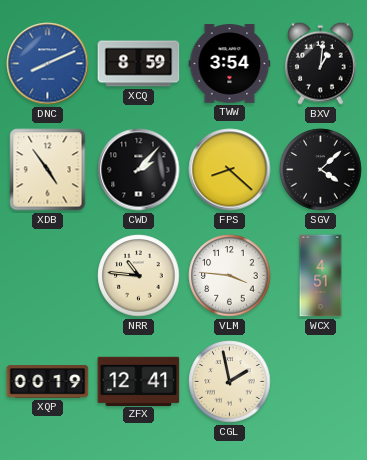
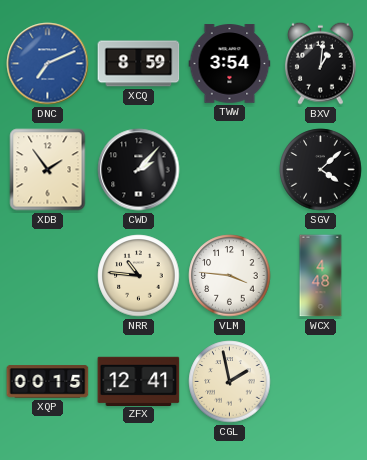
DNC: 8:11 -> 7:11 (48, 64)
XDB: 4:54 -> 1:54 (48, 170)
FPS: 8:22 -> none (230, 170)
WCX: 4:51 -> 4:48 (321, 276)
XQP: 00:19 -> 00:15 (48, 382)
